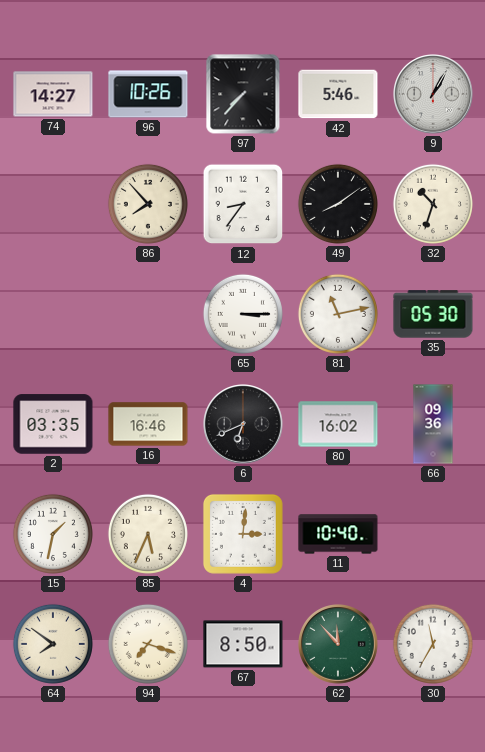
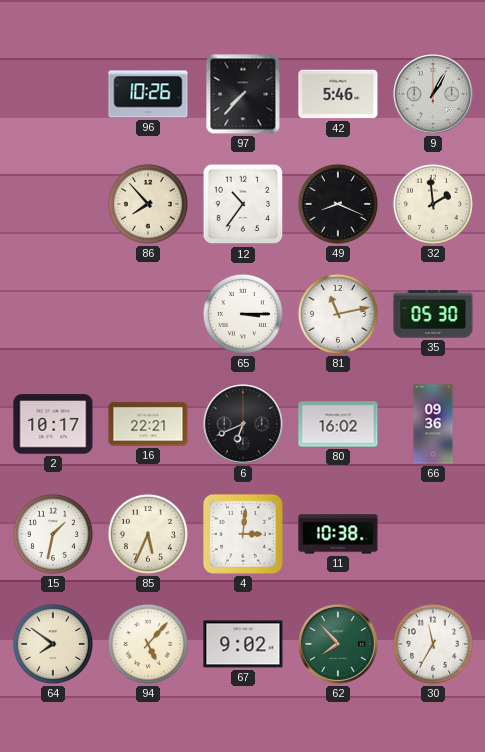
74: 14:27 -> none (53, 94)
12: 8:36 -> 10:36 (243, 204)
49: 8:09 -> 8:19 (338, 204)
32: 10:33 -> 1:59 (433, 204)
2: 03:35 -> 10:17 (53, 424)
16: 16:46 -> 22:21 (148, 424)
11: 10:40 -> 10:38 (338, 534)
94: 7:18 -> 5:07 (148, 644)
67: 8:50 -> 9:02 (243, 644)
62: 11:53 -> 7:53 (339, 645)
